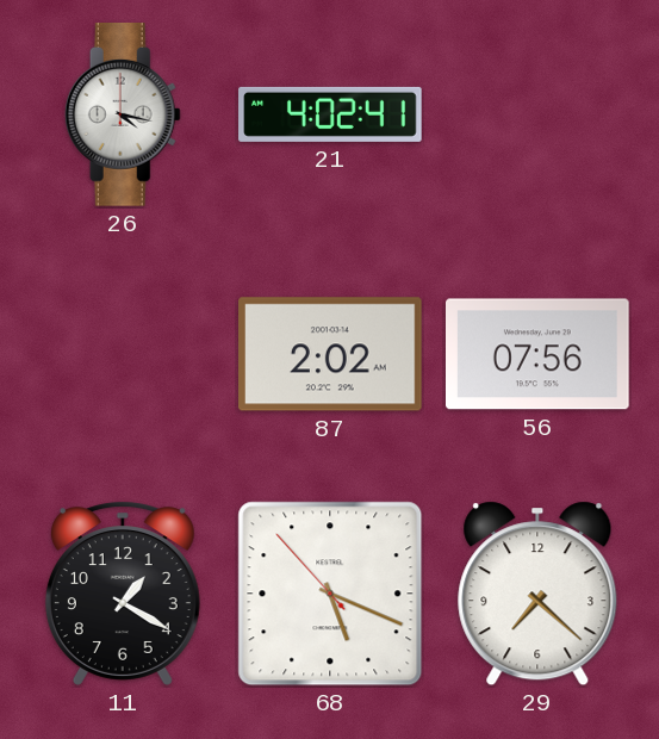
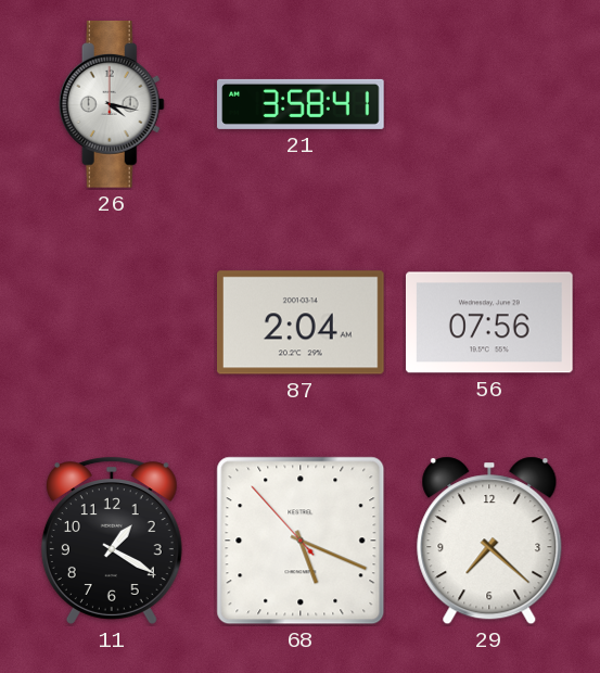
21: 4:02 -> 3:58 (301, 104)
87: 2:02 -> 2:04 (302, 322)
